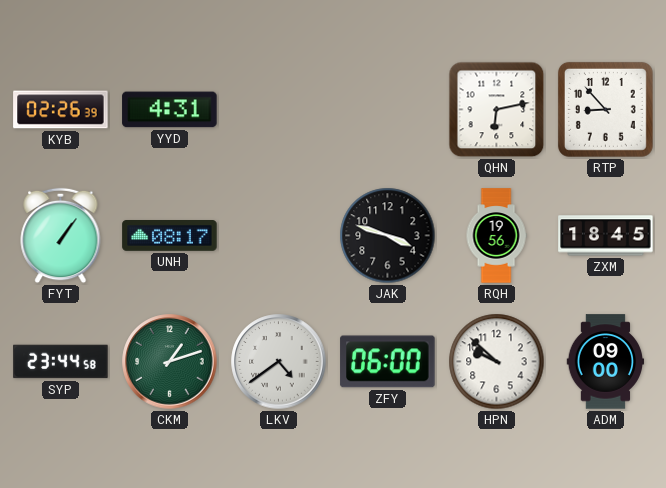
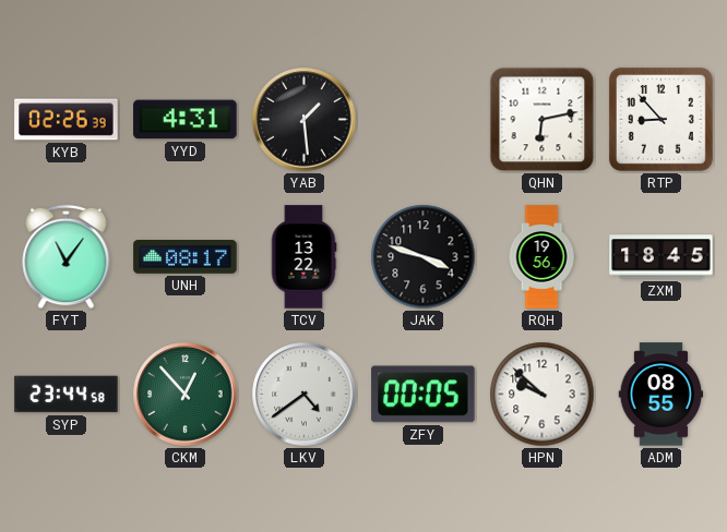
YAB: none -> 1:29 (305, 120)
FYT: 1:06 -> 11:06 (67, 257)
TCV: none -> 13:22 (303, 257)
CKM: 1:12 -> 12:53 (186, 395)
ZFY: 06:00 -> 00:05 (424, 395)
ADM: 09:00 -> 08:55 (662, 395)
